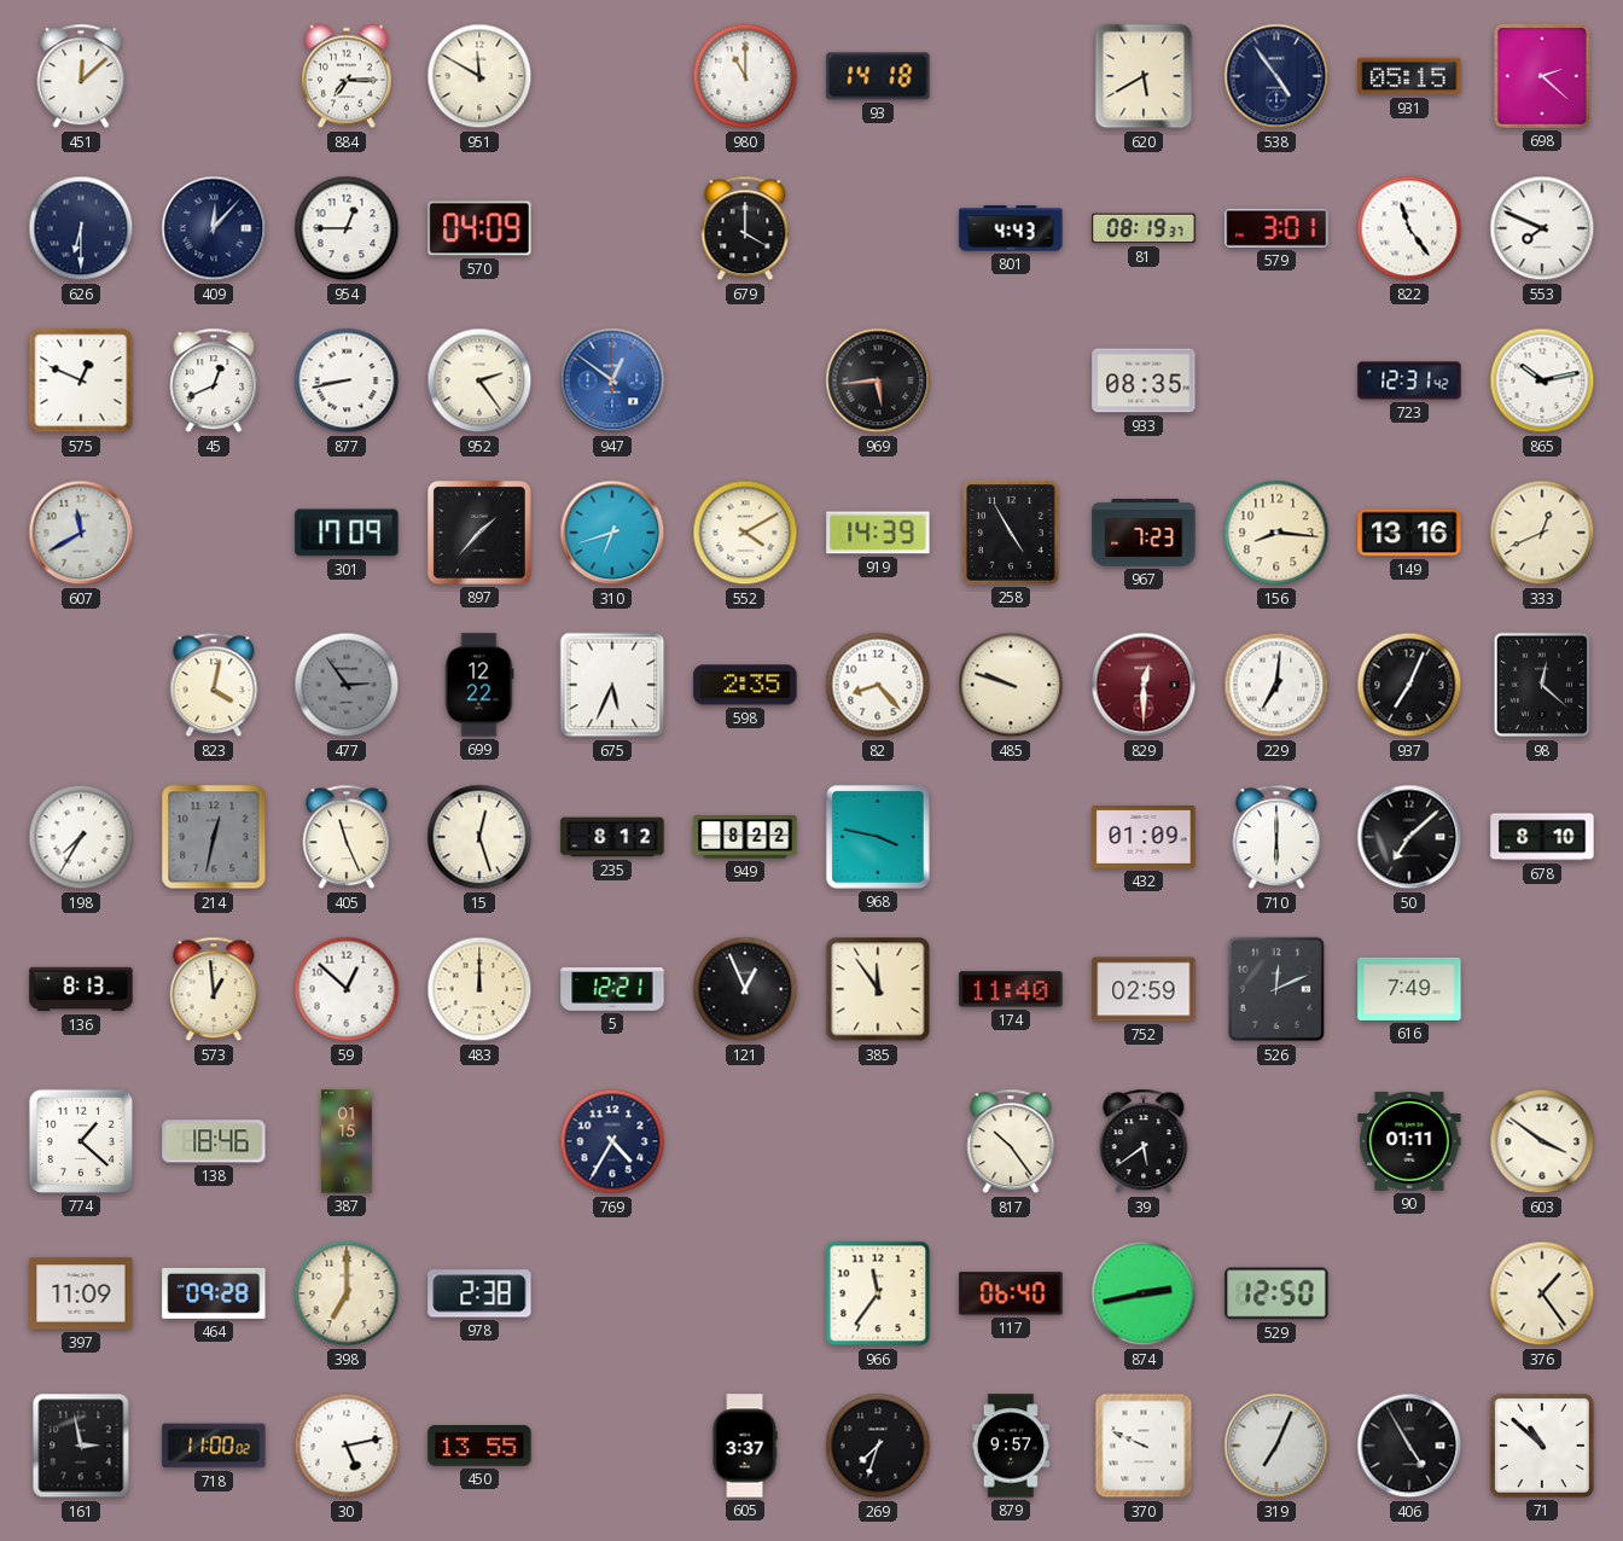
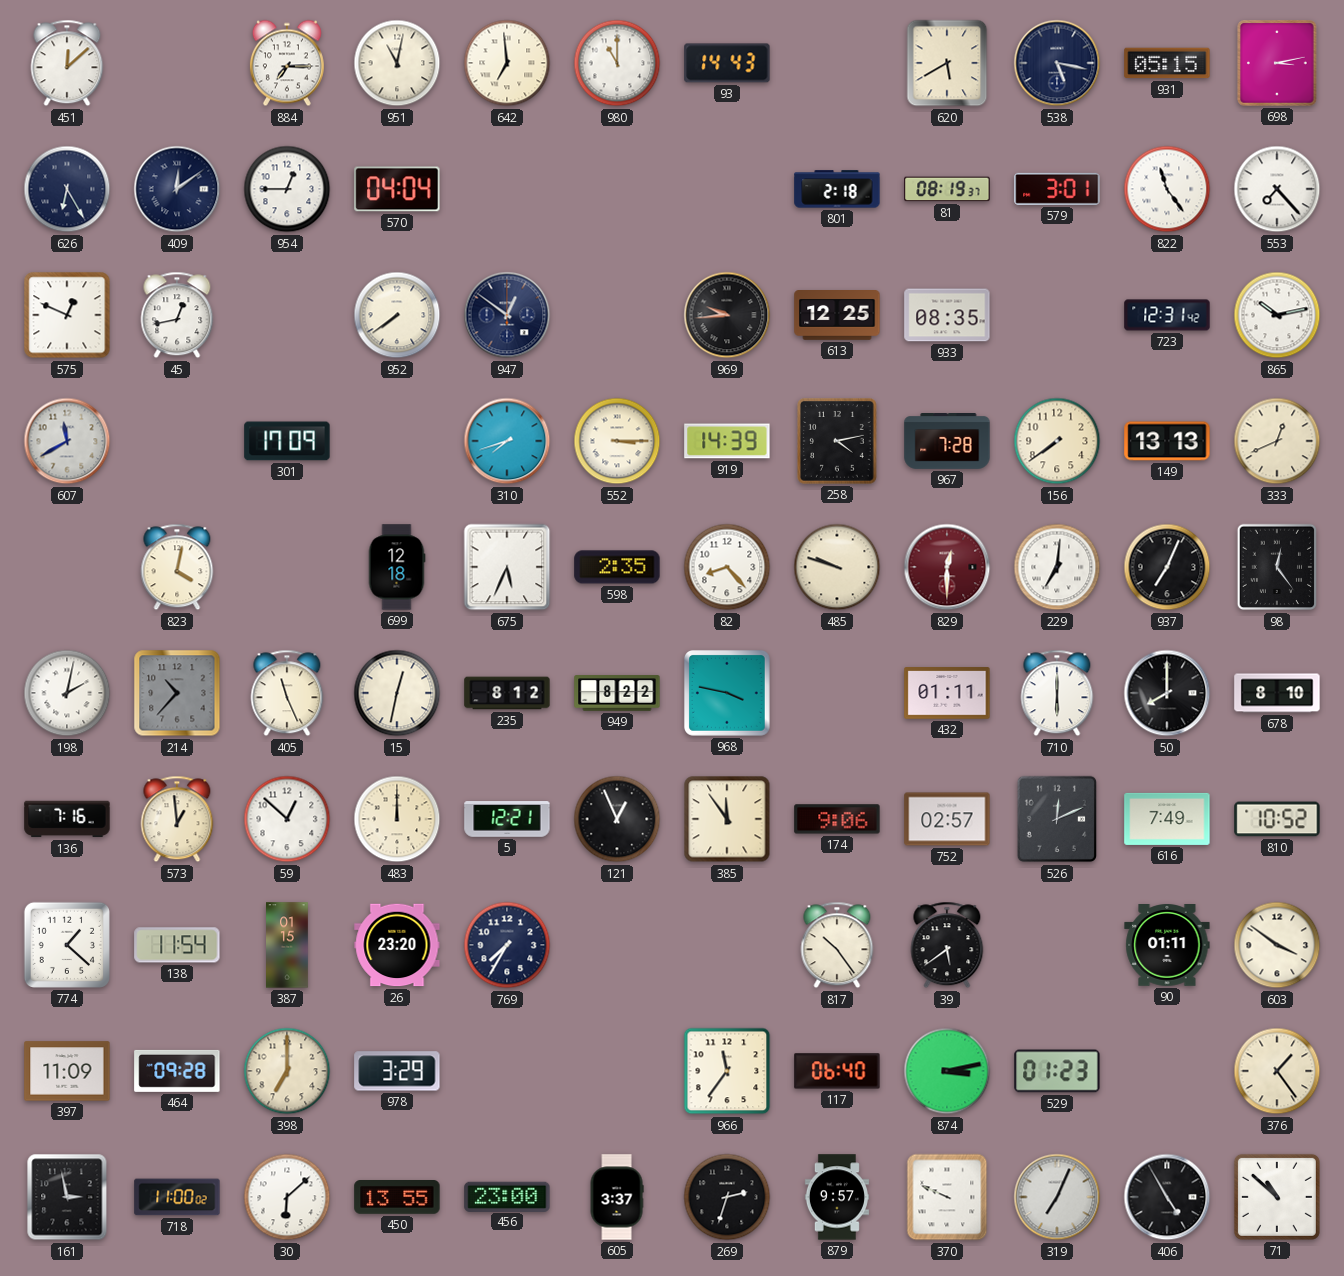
951: 11:50 -> 11:02 (397, 63)
642: none -> 6:59 (507, 63)
93: 14:18 -> 14:43 (727, 63)
538: 4:54 -> 5:17 (1057, 63)
698: 2:22 -> 3:13 (1278, 63)
626: 6:30 -> 6:25 (67, 189)
409: 12:07 -> 12:09 (177, 189)
570: 04:09 -> 04:04 (397, 189)
679: 4:00 -> none (745, 228)
801: 4:43 -> 2:18 (837, 189)
553: 7:49 -> 7:23 (1277, 189)
45: 12:41 -> 12:43 (177, 315)
877: 8:43 -> none (347, 380)
952: 2:24 -> 7:39 (397, 315)
947 dial: blue -> navy (507, 315)
969: 5:44 -> 9:44 (727, 315)
613: none -> 12:25 (837, 315)
897: 1:37 -> none (479, 533)
310: 6:42 -> 7:42 (507, 441)
552: 4:10 -> 3:15 (617, 441)
258: 4:55 -> 4:13 (838, 441)
967: 7:23 -> 7:28 (947, 442)
156: 8:16 -> 7:39 (1057, 441)
149: 13:16 -> 13:13 (1167, 441)
477: 2:54 -> none (347, 685)
699: 12:22 -> 12:18 (397, 567)
98: 12:22 -> 12:24 (1276, 567)
198: 7:35 -> 2:02 (67, 693)
214: 12:32 -> 10:37 (177, 693)
15: 12:27 -> 12:32 (397, 693)
432: 01:09 -> 01:11 (947, 693)
50: 7:08 -> 8:00 (1167, 693)
136: 8:13 -> 7:16 (67, 819)
174: 11:40 -> 9:06 (837, 819)
752: 02:59 -> 02:57 (947, 819)
810: none -> 10:52 (1277, 819)
138: 18:46 -> 11:54 (177, 945)
26: none -> 23:20 (397, 945)
769: 4:35 -> 7:35 (507, 945)
978: 2:38 -> 3:29 (397, 1071)
874: 2:43 -> 3:13 (947, 1071)
529: 12:50 -> 01:23 (1057, 1071)
30: 5:13 -> 6:08 (287, 1197)
456: none -> 23:00 (507, 1196)
269: 7:33 -> 2:33 (727, 1197)
